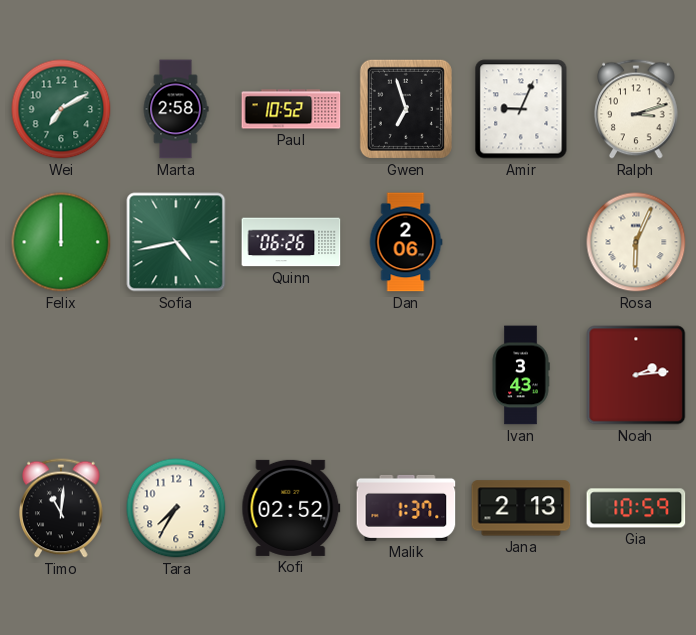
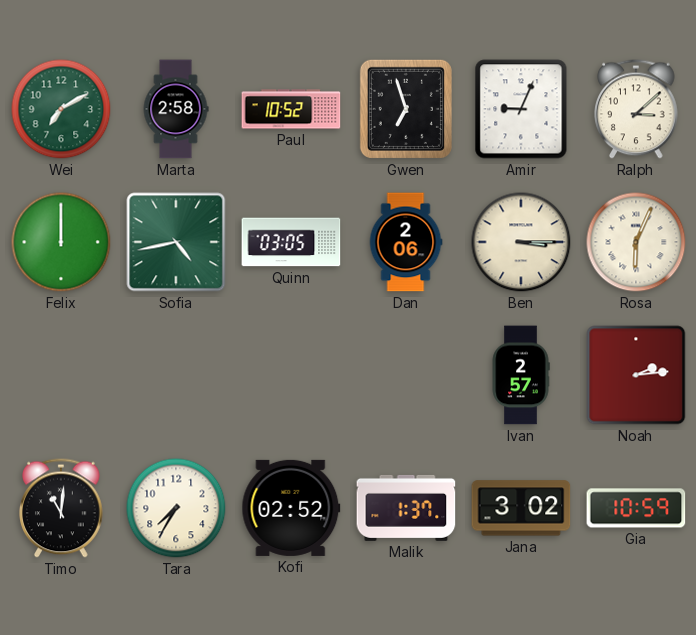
Ralph: 3:12 -> 3:08 (636, 109)
Quinn: 06:26 -> 03:05 (291, 242)
Ben: none -> 3:15 (521, 242)
Ivan: 3:43 -> 2:57 (521, 375)
Jana: 2:13 -> 3:02 (521, 508)
